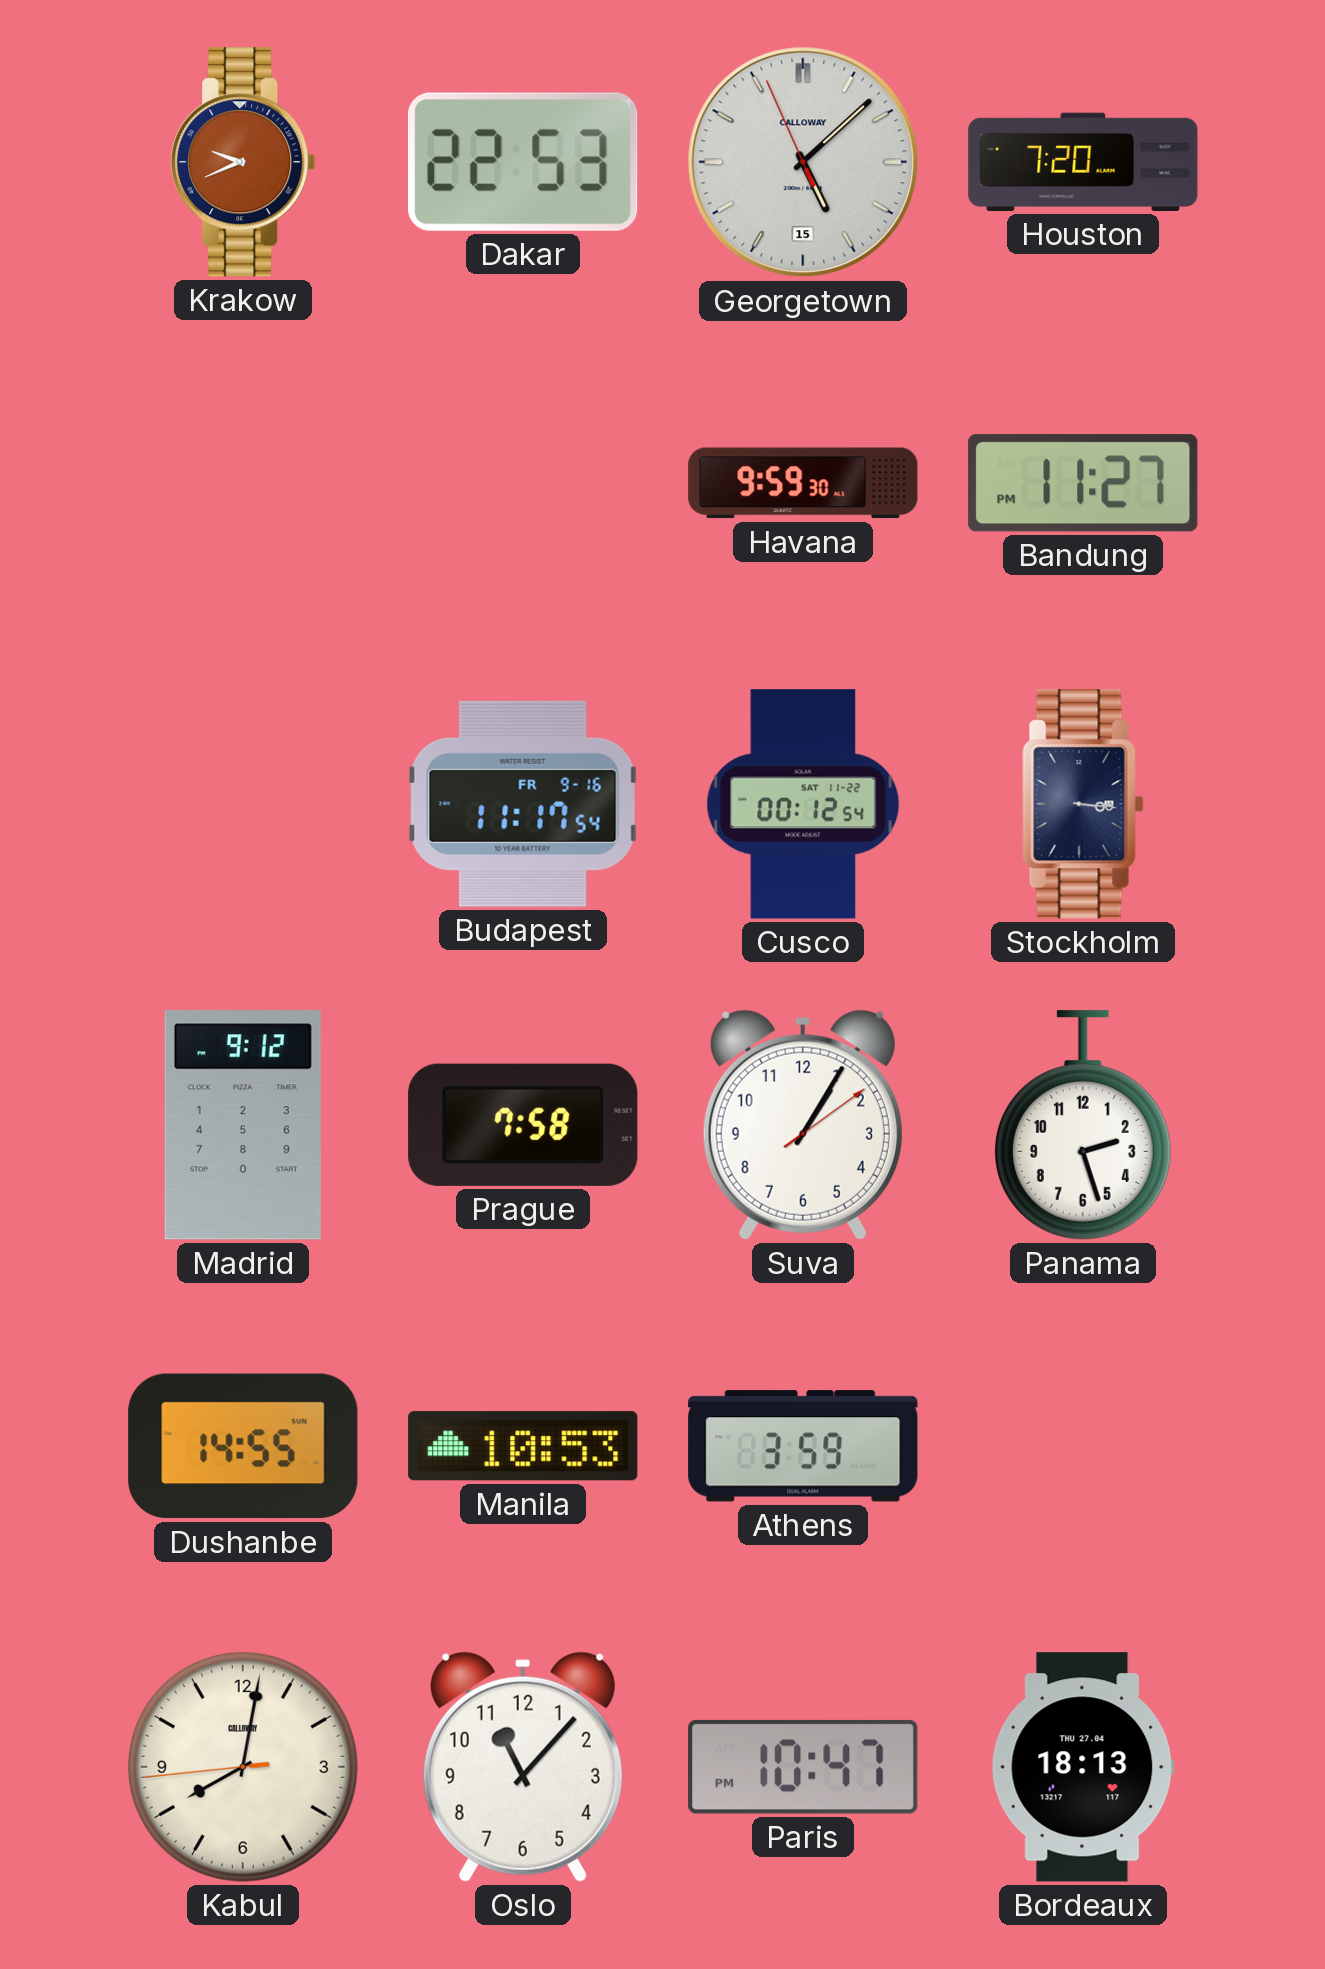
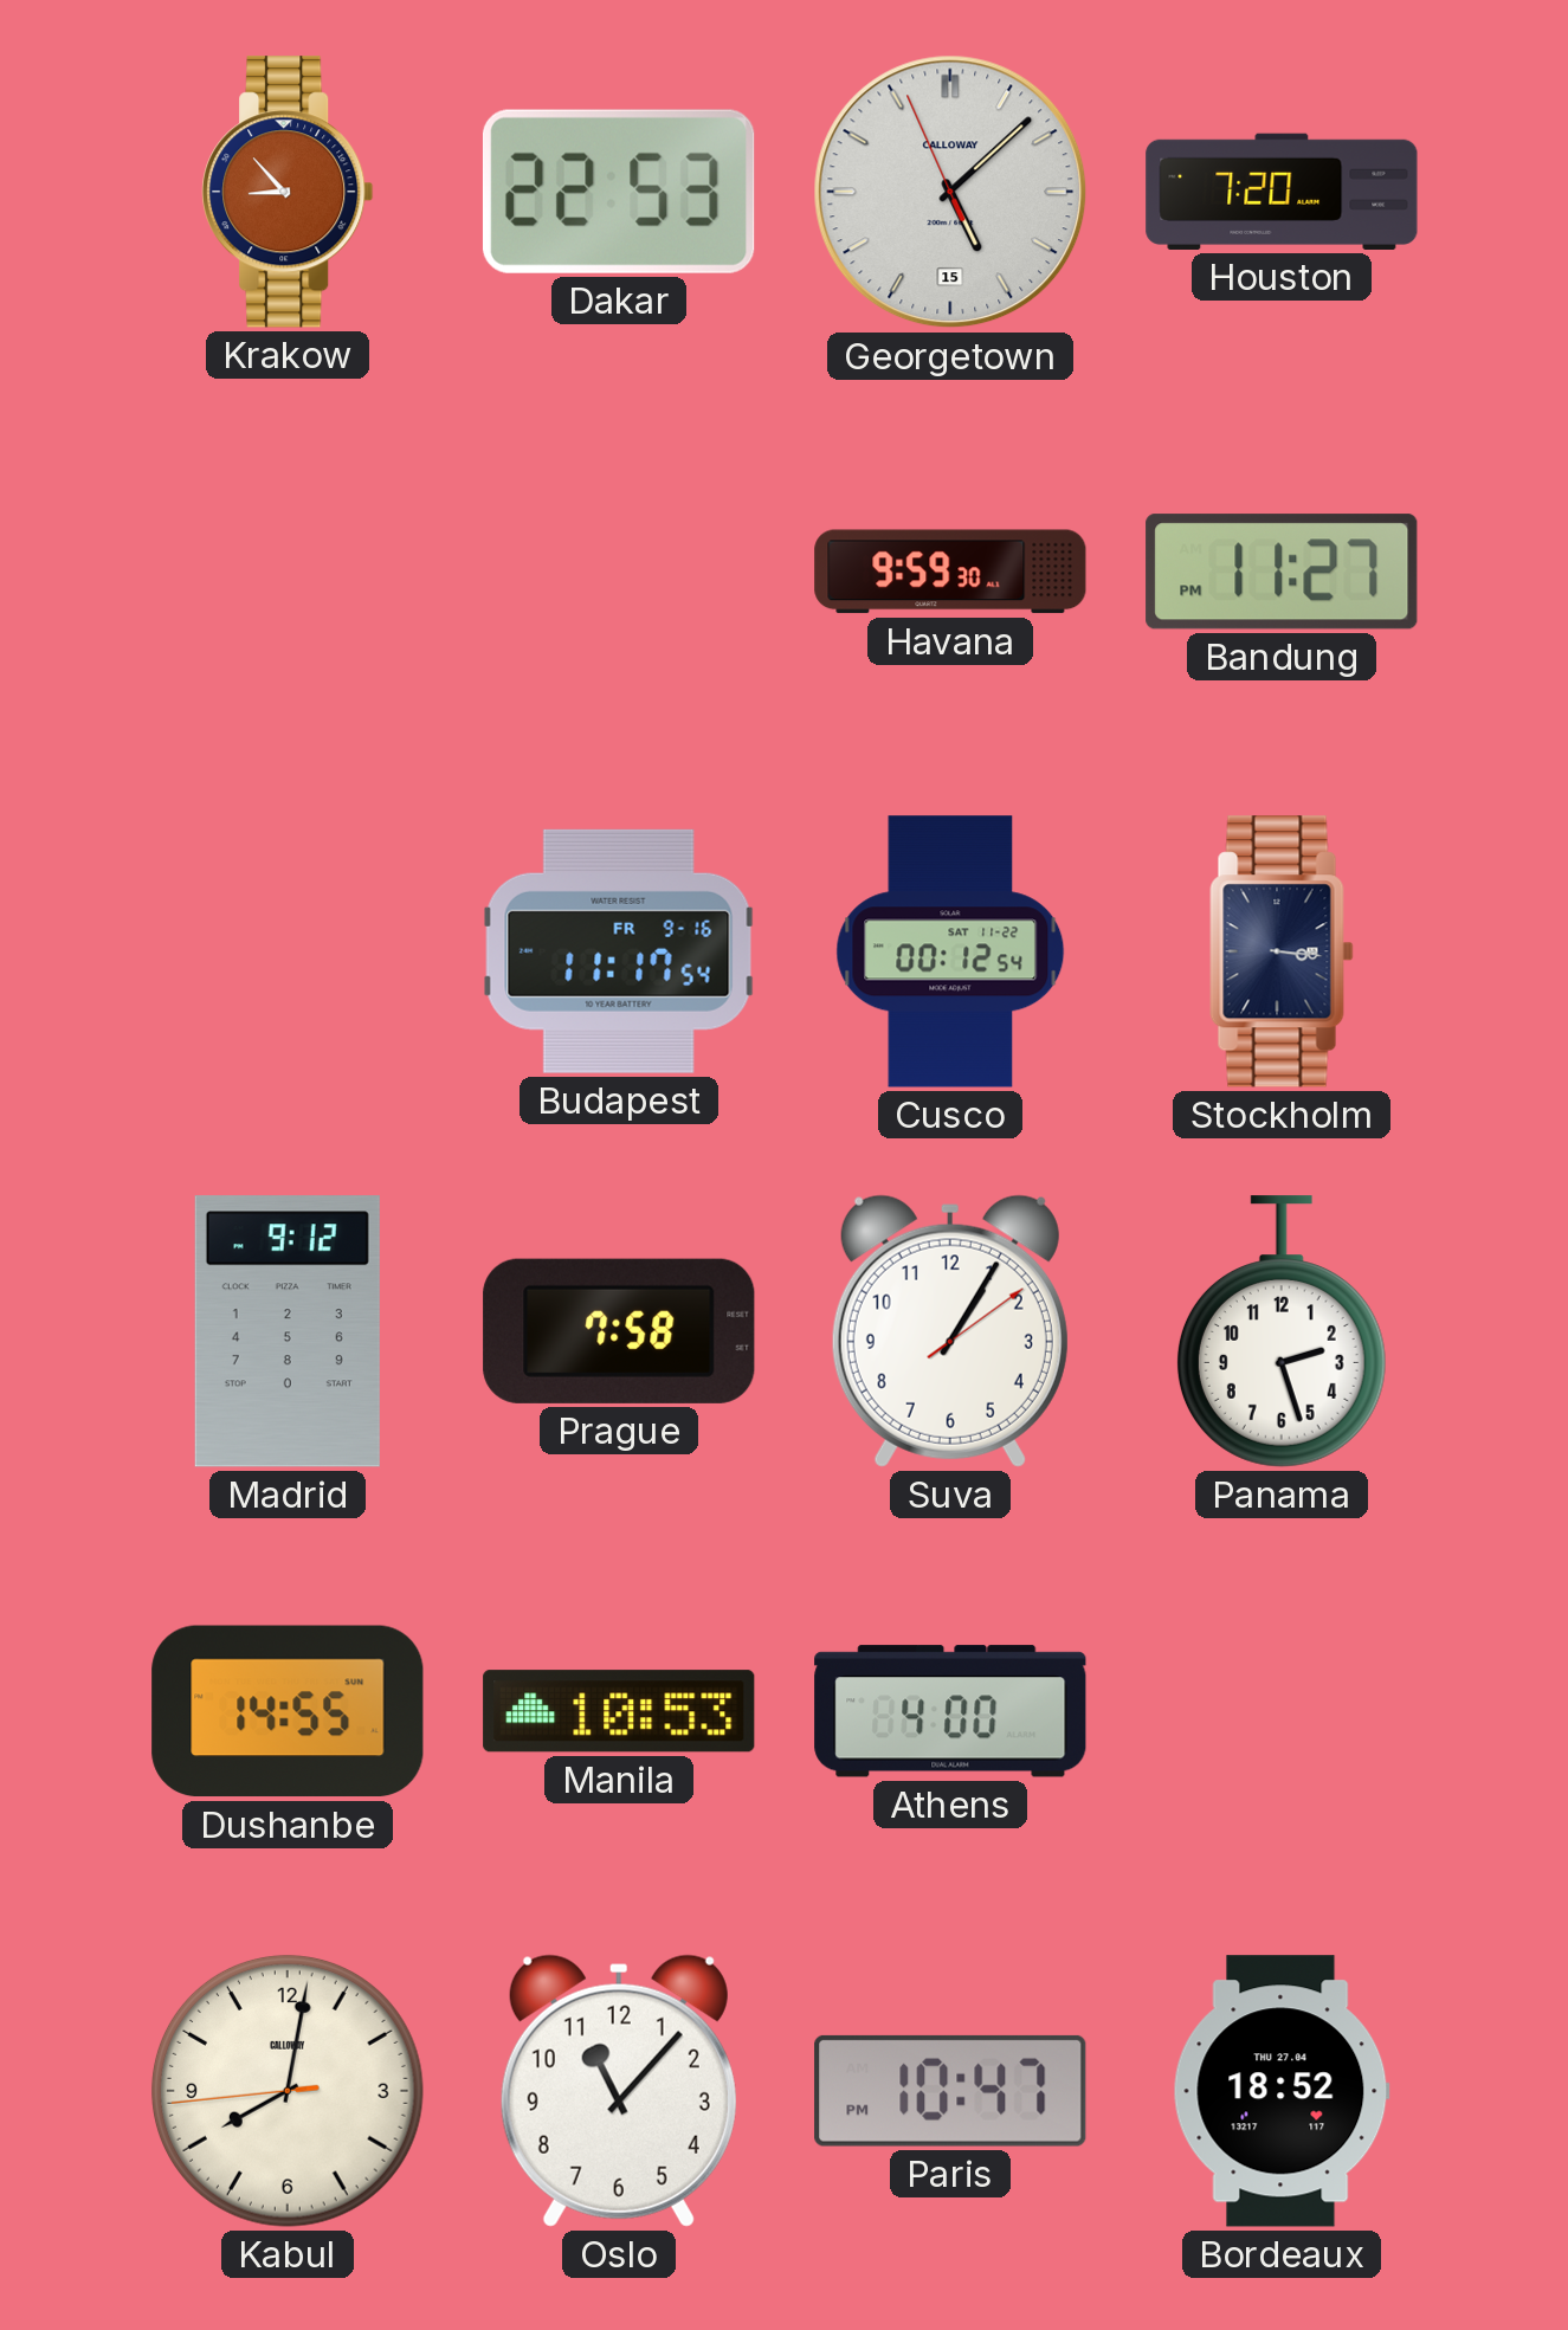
Krakow: 9:41 -> 8:53 (288, 192)
Athens: 3:59 -> 4:00 (950, 1711)
Bordeaux: 18:13 -> 18:52 (1282, 2091)
